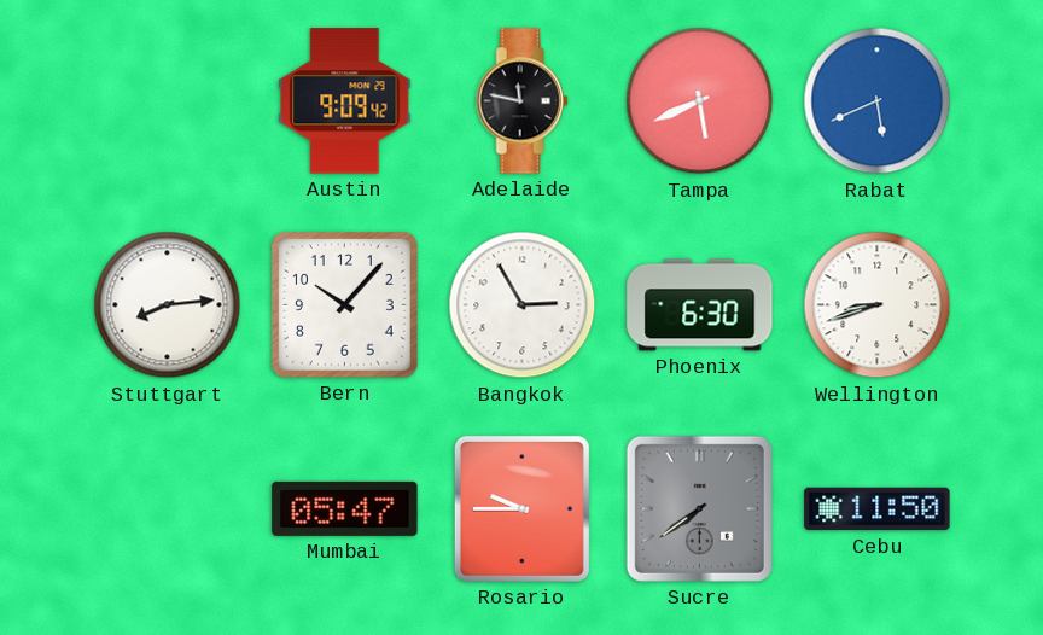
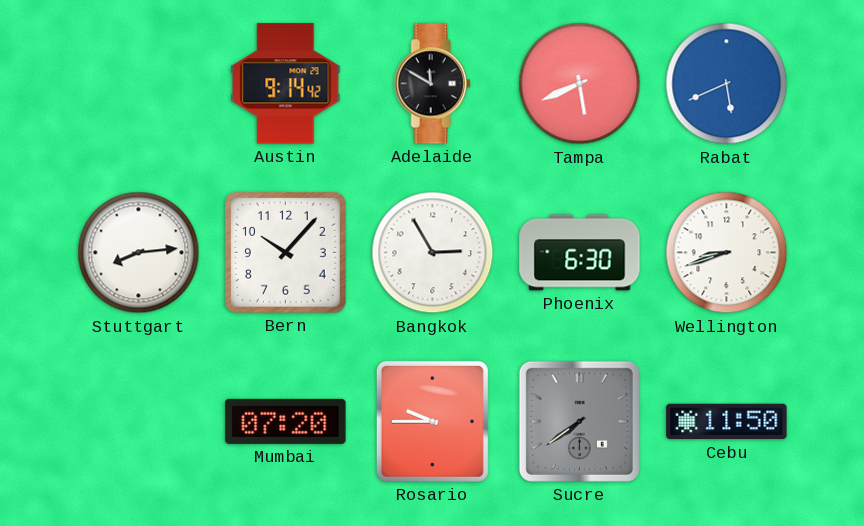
Austin: 9:09 -> 9:14 (286, 84)
Adelaide: 11:47 -> 11:50 (432, 84)
Mumbai: 05:47 -> 07:20 (286, 421)
